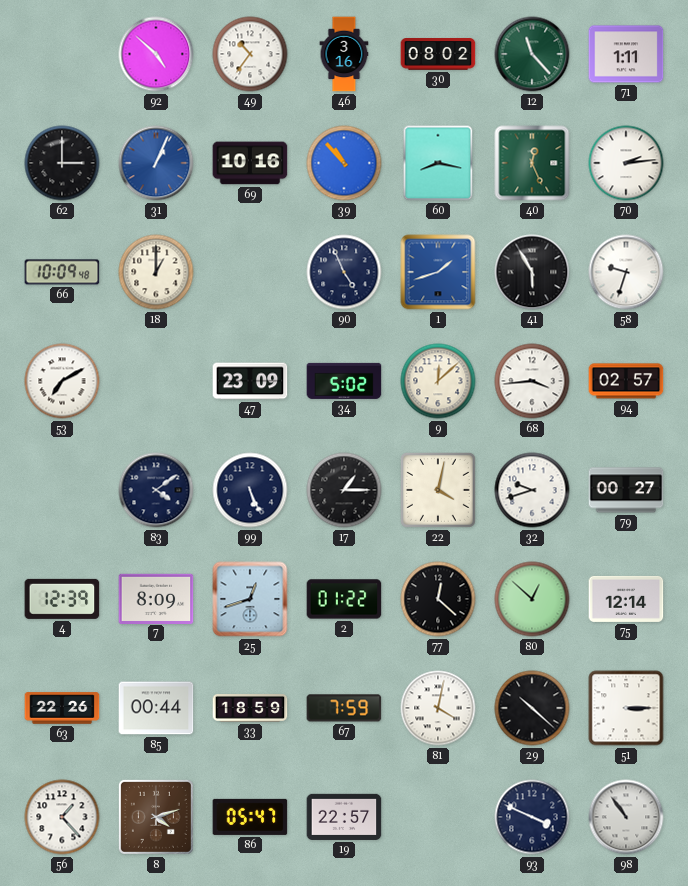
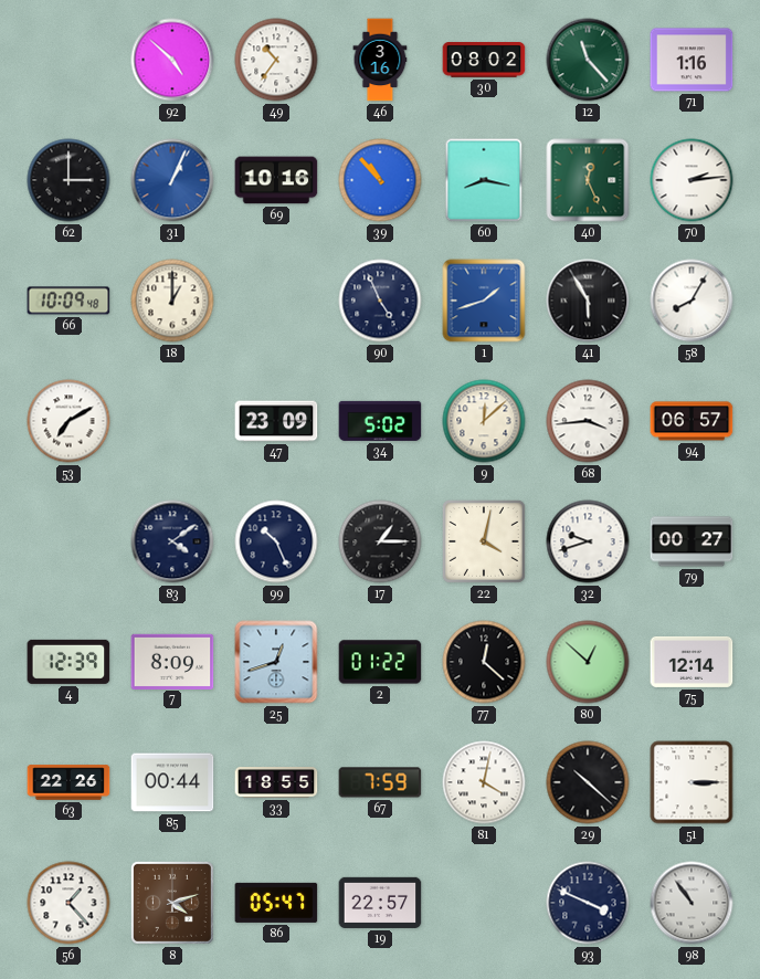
71: 1:11 -> 1:16 (692, 60)
58: 9:33 -> 8:05 (692, 301)
94: 02:57 -> 06:57 (692, 421)
99: 5:26 -> 10:26 (276, 541)
33: 18:59 -> 18:55 (276, 782)
